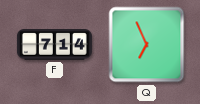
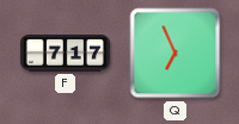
F: 7:14 -> 7:17 (65, 54)
